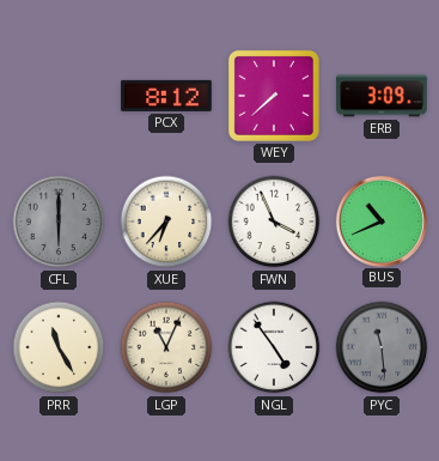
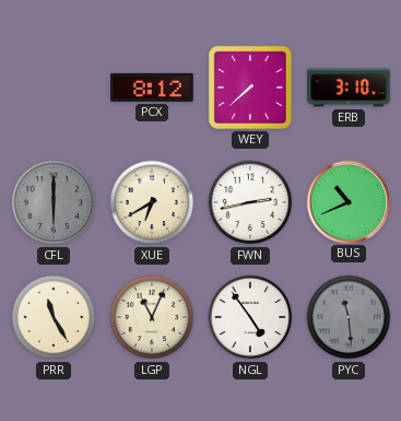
ERB: 3:09 -> 3:10 (349, 87)
XUE: 6:37 -> 6:40 (152, 202)
FWN: 3:56 -> 2:43 (250, 202)
